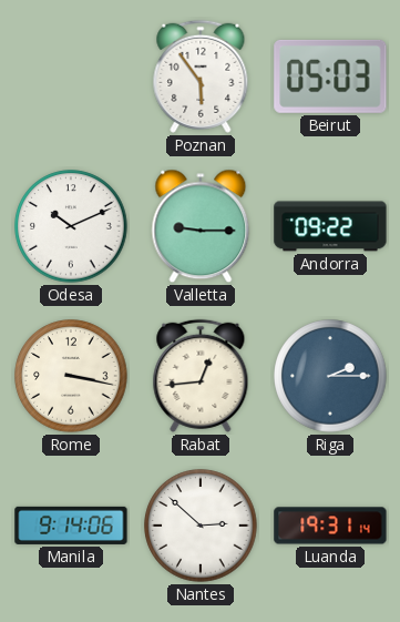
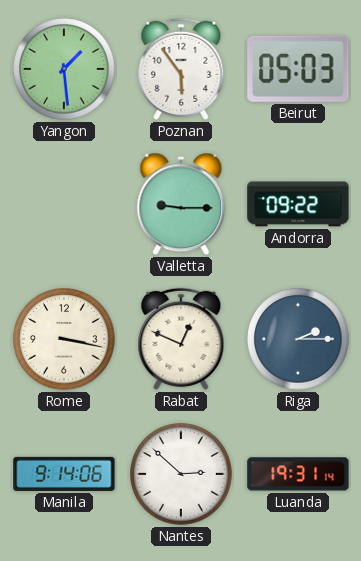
Yangon: none -> 1:29 (64, 69)
Odesa: 10:11 -> none (71, 226)
Rabat: 12:44 -> 12:49 (181, 339)
